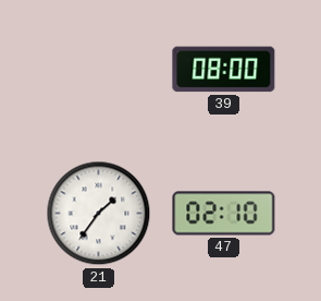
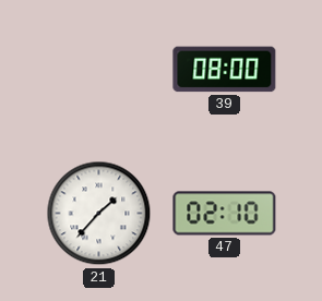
21: 1:36 -> 1:37 (99, 214)
